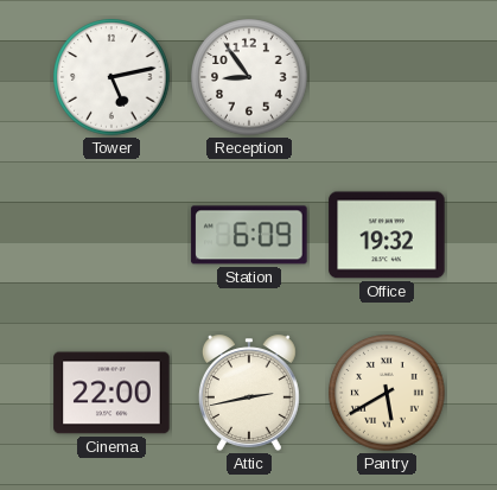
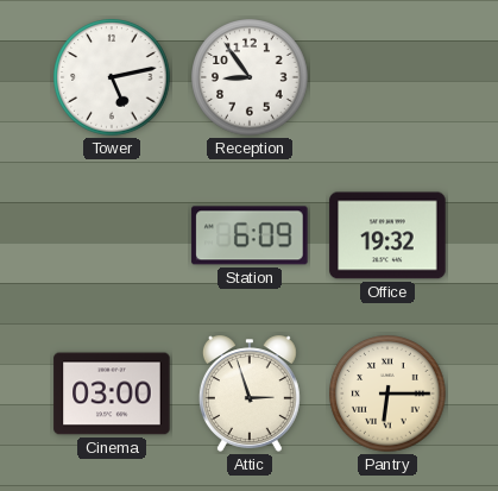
Cinema: 22:00 -> 03:00 (112, 394)
Attic: 2:43 -> 2:57 (250, 394)
Pantry: 5:40 -> 6:15 (387, 394)
